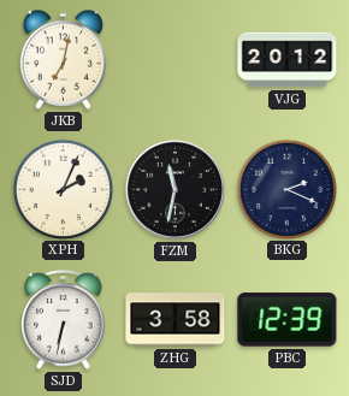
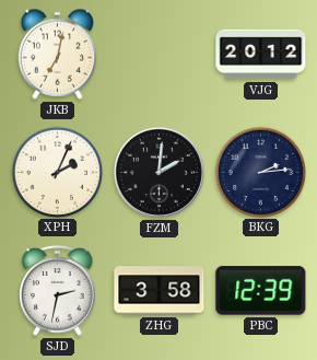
FZM: 11:32 -> 2:01 (158, 172)
BKG: 2:19 -> 2:14 (260, 172)
SJD: 6:32 -> 2:32 (58, 291)
